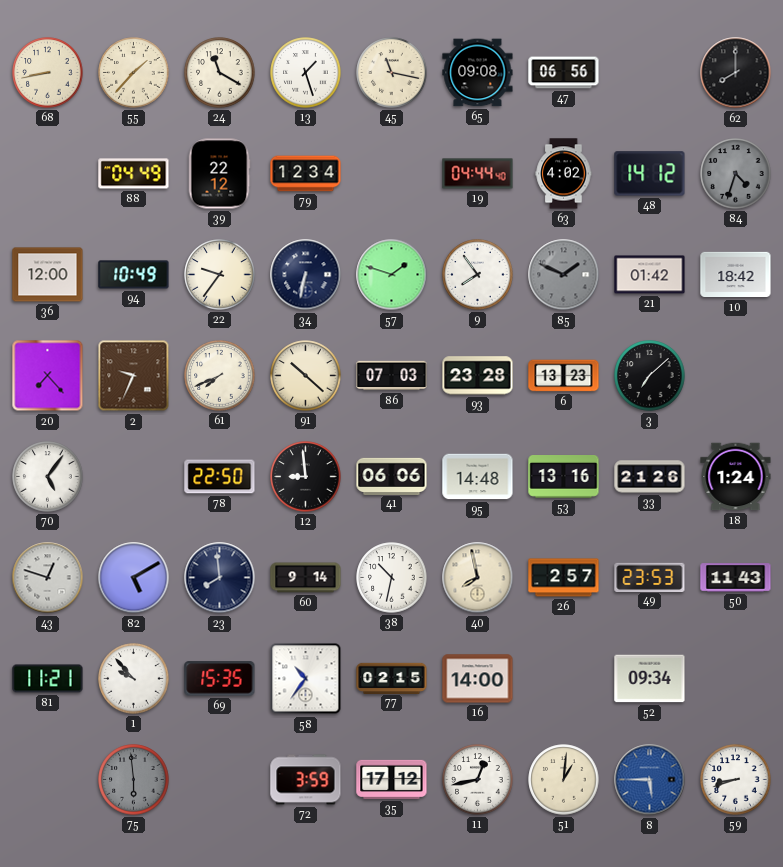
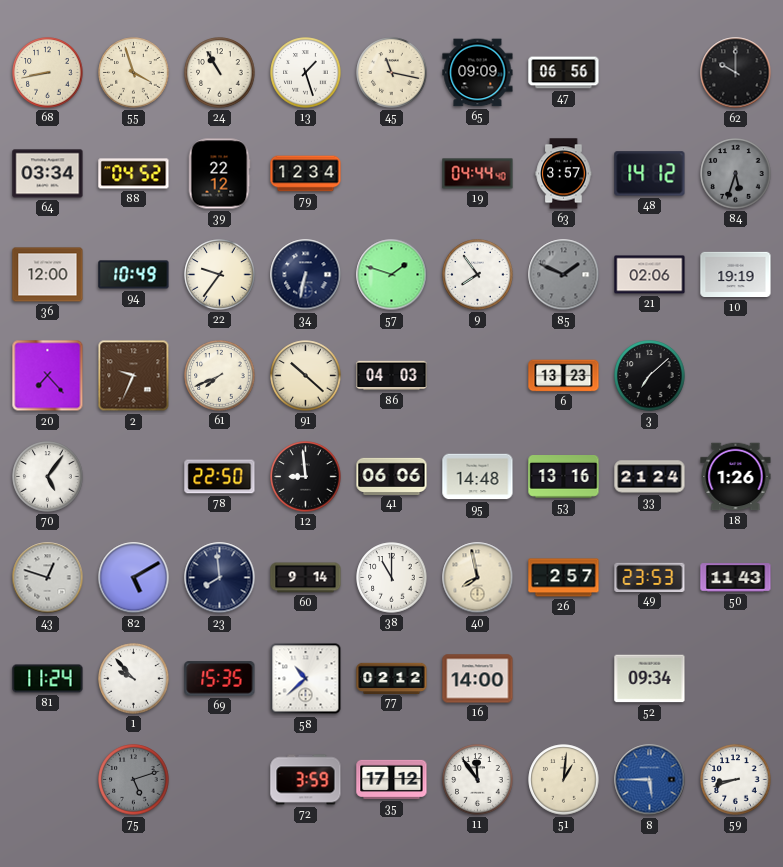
55: 1:37 -> 3:57 (134, 73)
24: 11:20 -> 10:55 (220, 73)
65: 09:08 -> 09:09 (478, 73)
62: 8:00 -> 10:00 (736, 73)
64: none -> 03:34 (48, 174)
88: 04:49 -> 04:52 (134, 174)
63: 4:02 -> 3:57 (564, 174)
84: 4:33 -> 5:33 (736, 174)
21: 01:42 -> 02:06 (650, 275)
10: 18:42 -> 19:19 (736, 275)
86: 07:03 -> 04:03 (392, 376)
93: 23:28 -> none (478, 376)
33: 21:26 -> 21:24 (650, 477)
18: 1:24 -> 1:26 (736, 477)
38: 10:32 -> 11:00 (392, 578)
81: 11:21 -> 11:24 (48, 679)
58: 10:36 -> 10:38 (306, 679)
77: 02:15 -> 02:12 (392, 678)
75: 5:59 -> 5:12 (134, 780)
11: 12:43 -> 11:54 (478, 780)
